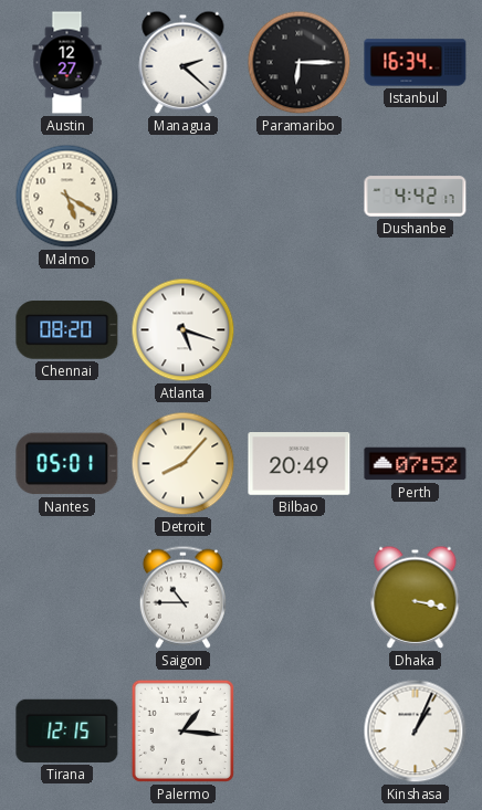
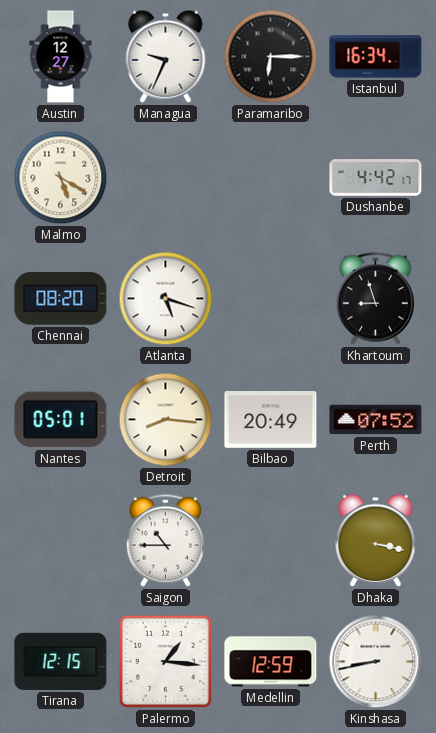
Managua: 2:22 -> 9:34 (166, 56)
Khartoum: none -> 8:57 (375, 298)
Detroit: 8:07 -> 8:16 (166, 420)
Medellin: none -> 12:59 (271, 662)
Kinshasa: 1:04 -> 8:43 (376, 662)
